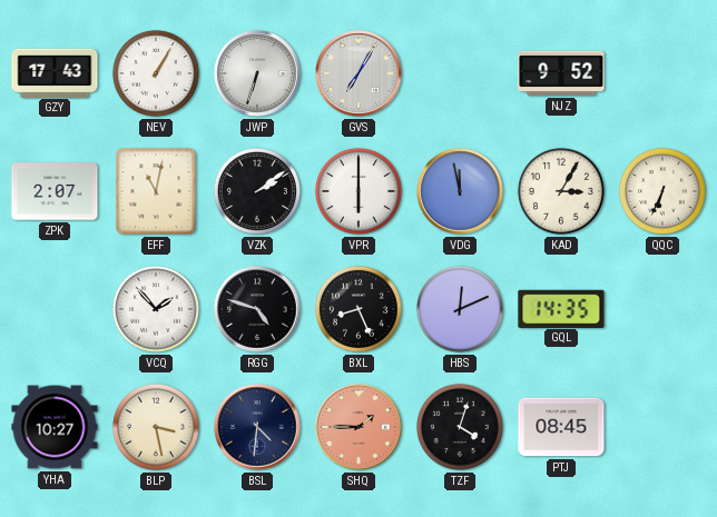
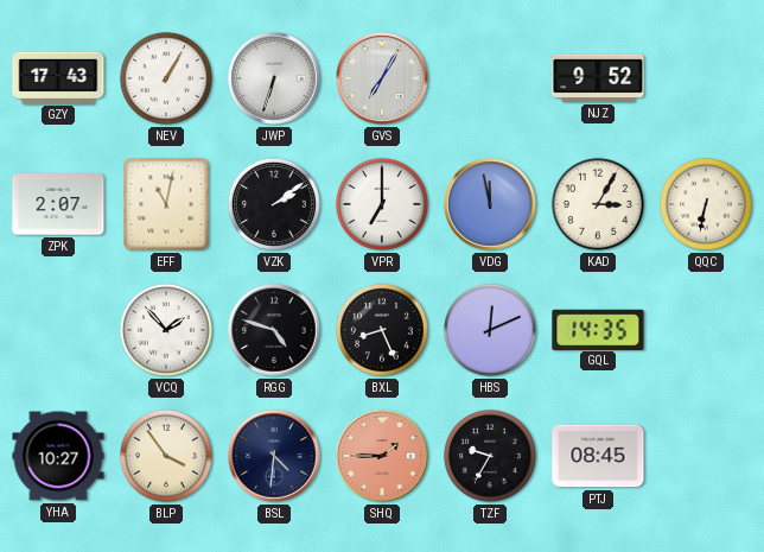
VPR: 6:00 -> 7:00 (382, 204)
QQC: 6:34 -> 6:32 (706, 204)
BLP: 3:28 -> 3:54 (166, 456)
TZF: 4:03 -> 9:35 (490, 456)
